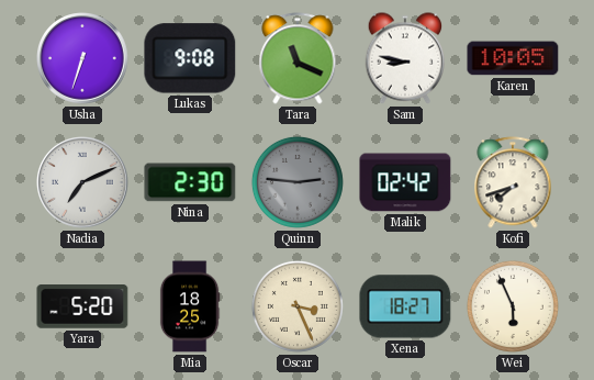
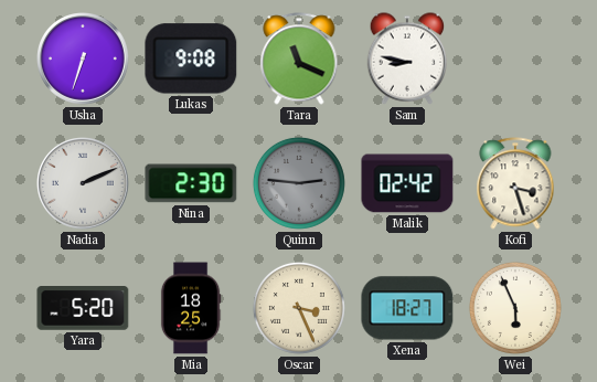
Karen: 10:05 -> none (513, 58)
Nadia: 7:11 -> 2:11 (84, 184)
Kofi: 7:42 -> 3:27 (515, 183)
